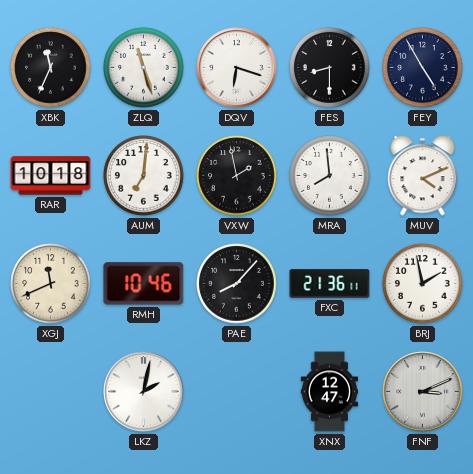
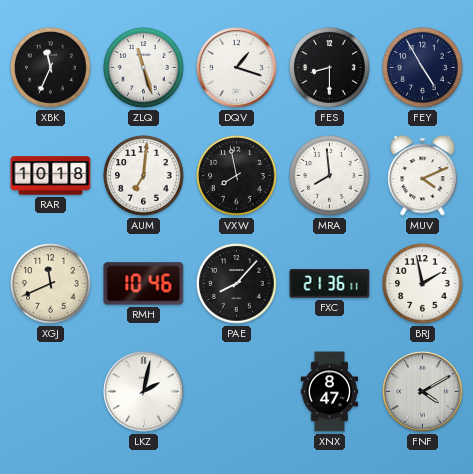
DQV: 6:18 -> 1:18 (237, 68)
VXW: 1:58 -> 7:58 (237, 176)
XNX: 12:47 -> 8:47 (330, 392)
FNF: 3:11 -> 4:10 (423, 392)
